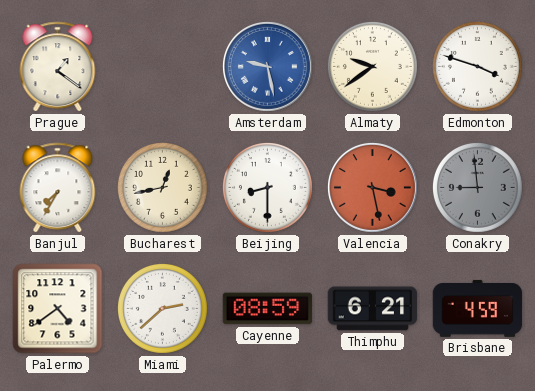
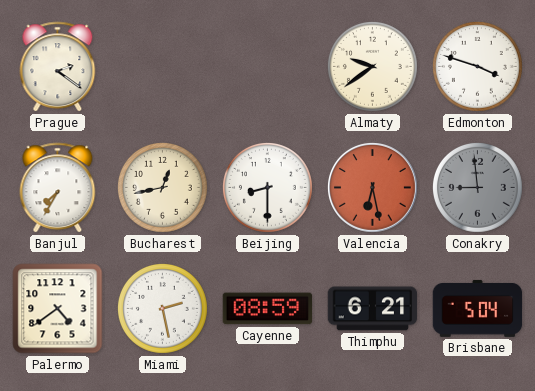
Prague: 1:21 -> 2:21 (58, 67)
Amsterdam: 9:28 -> none (267, 66)
Valencia: 3:28 -> 6:28 (372, 187)
Miami: 2:38 -> 2:28 (162, 308)
Brisbane: 4:59 -> 5:04 (478, 308)
